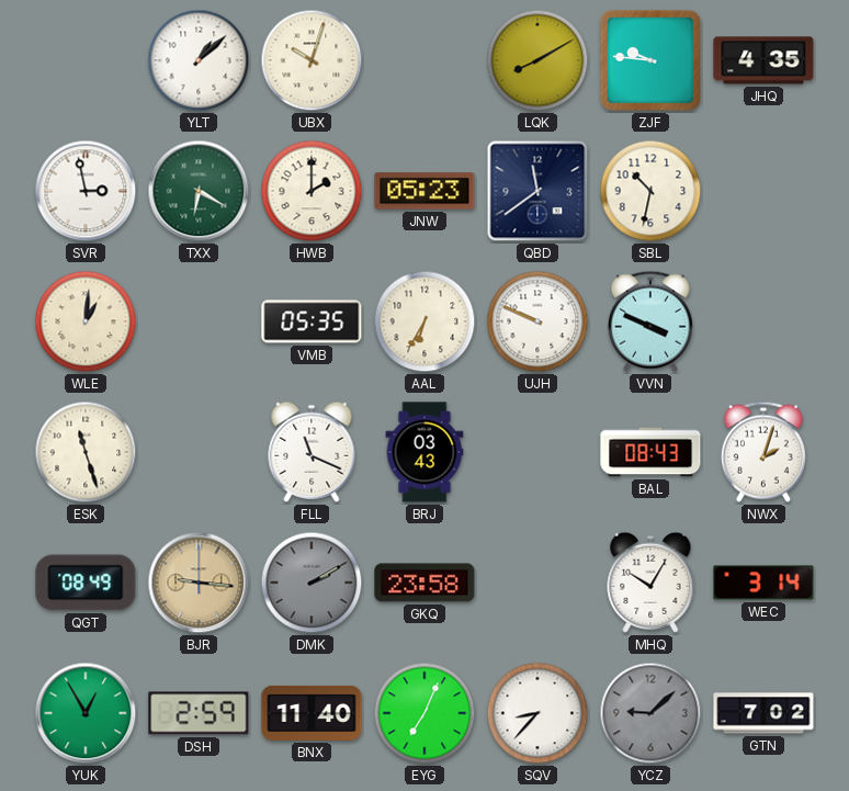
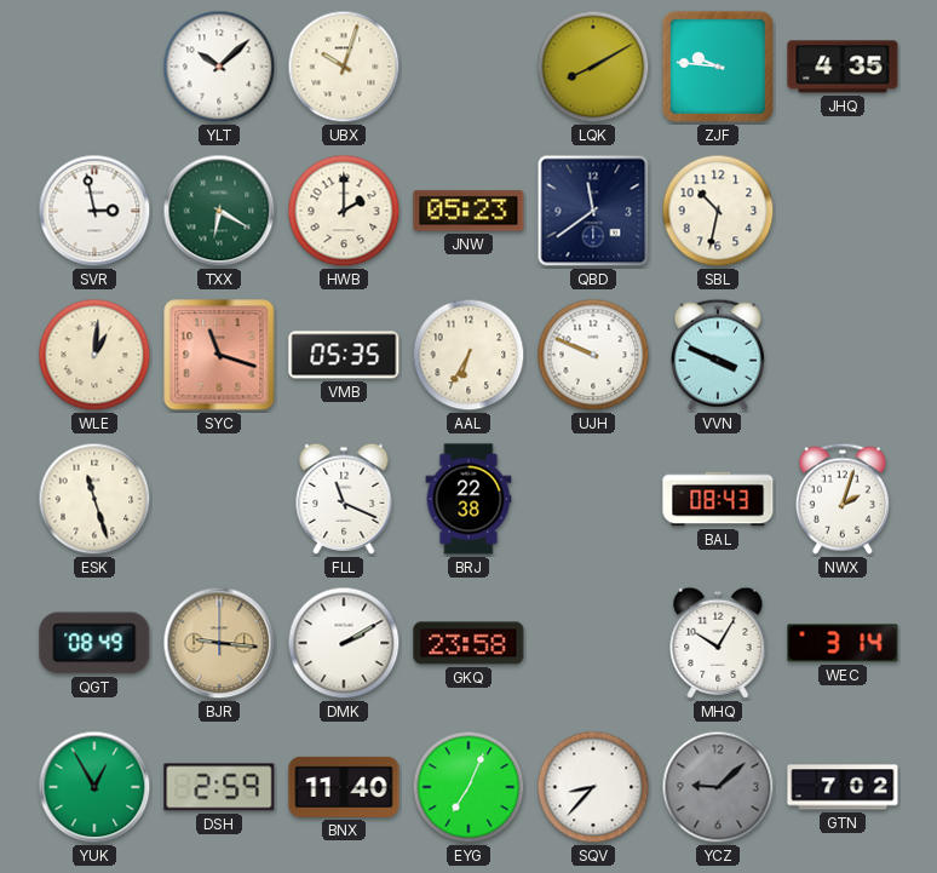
YLT: 1:08 -> 10:08 (219, 67)
SYC: none -> 11:18 (219, 355)
BRJ: 03:43 -> 22:38 (469, 499)
DMK dial: grey -> white (344, 643)
